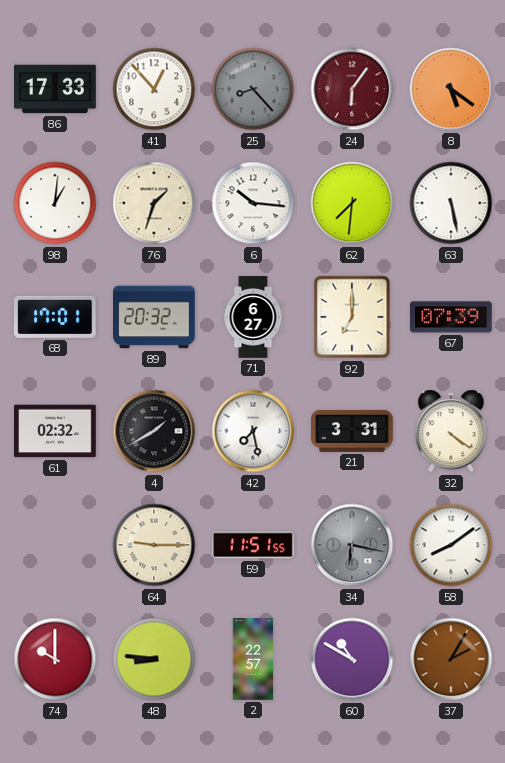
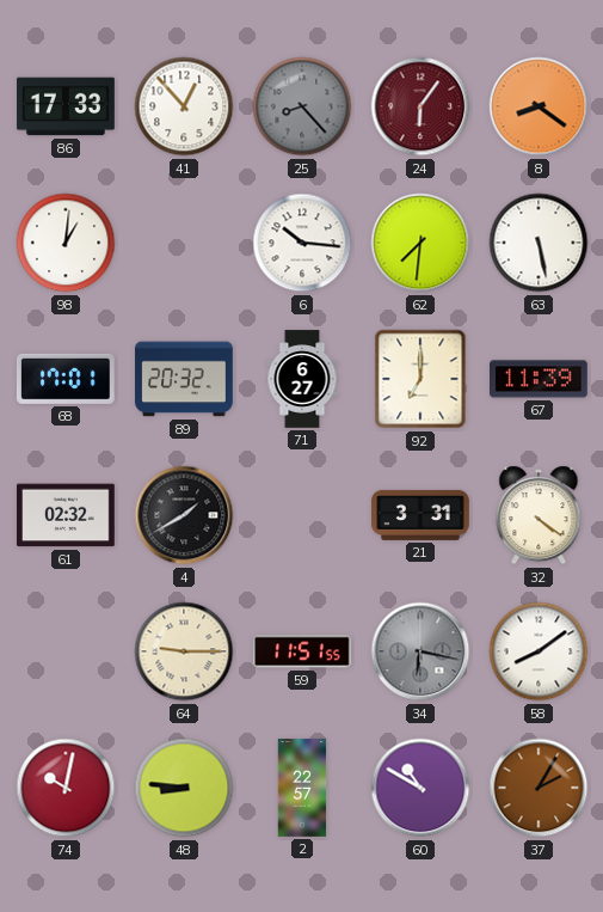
8: 5:21 -> 8:21 (539, 106)
76: 1:33 -> none (154, 203)
67: 07:39 -> 11:39 (539, 379)
42: 7:28 -> none (253, 431)
74: 10:00 -> 10:02 (66, 788)
